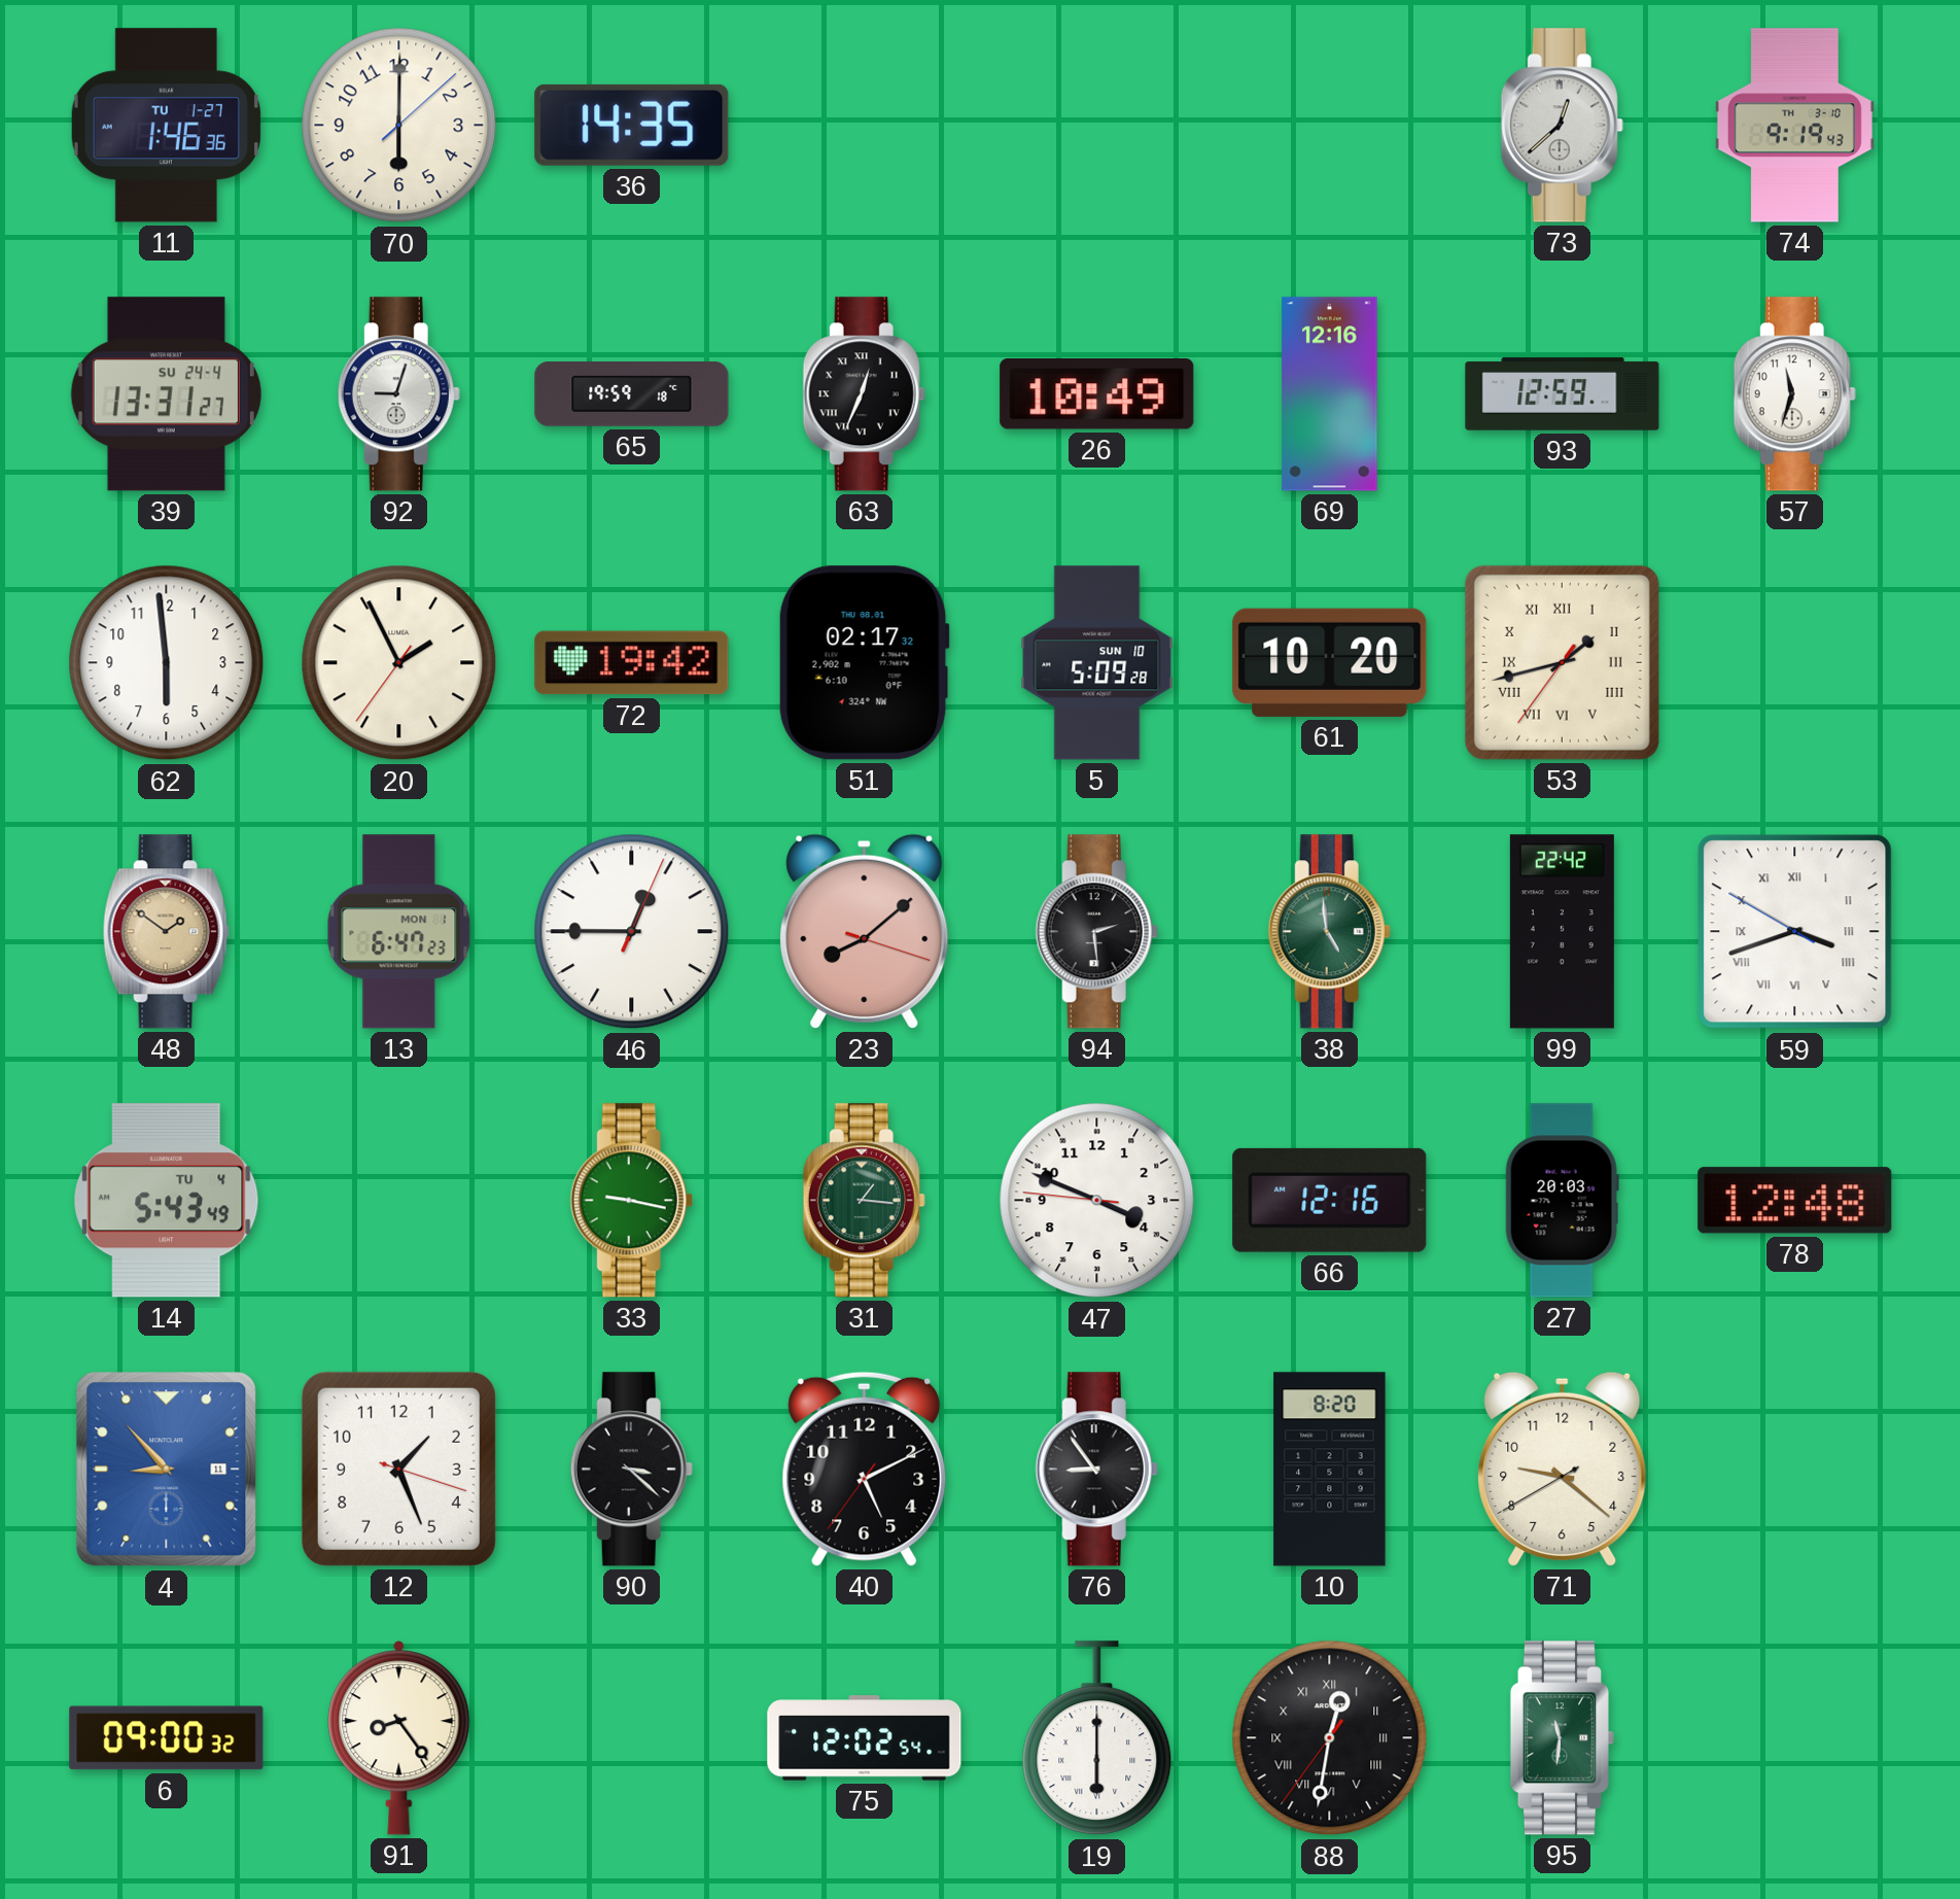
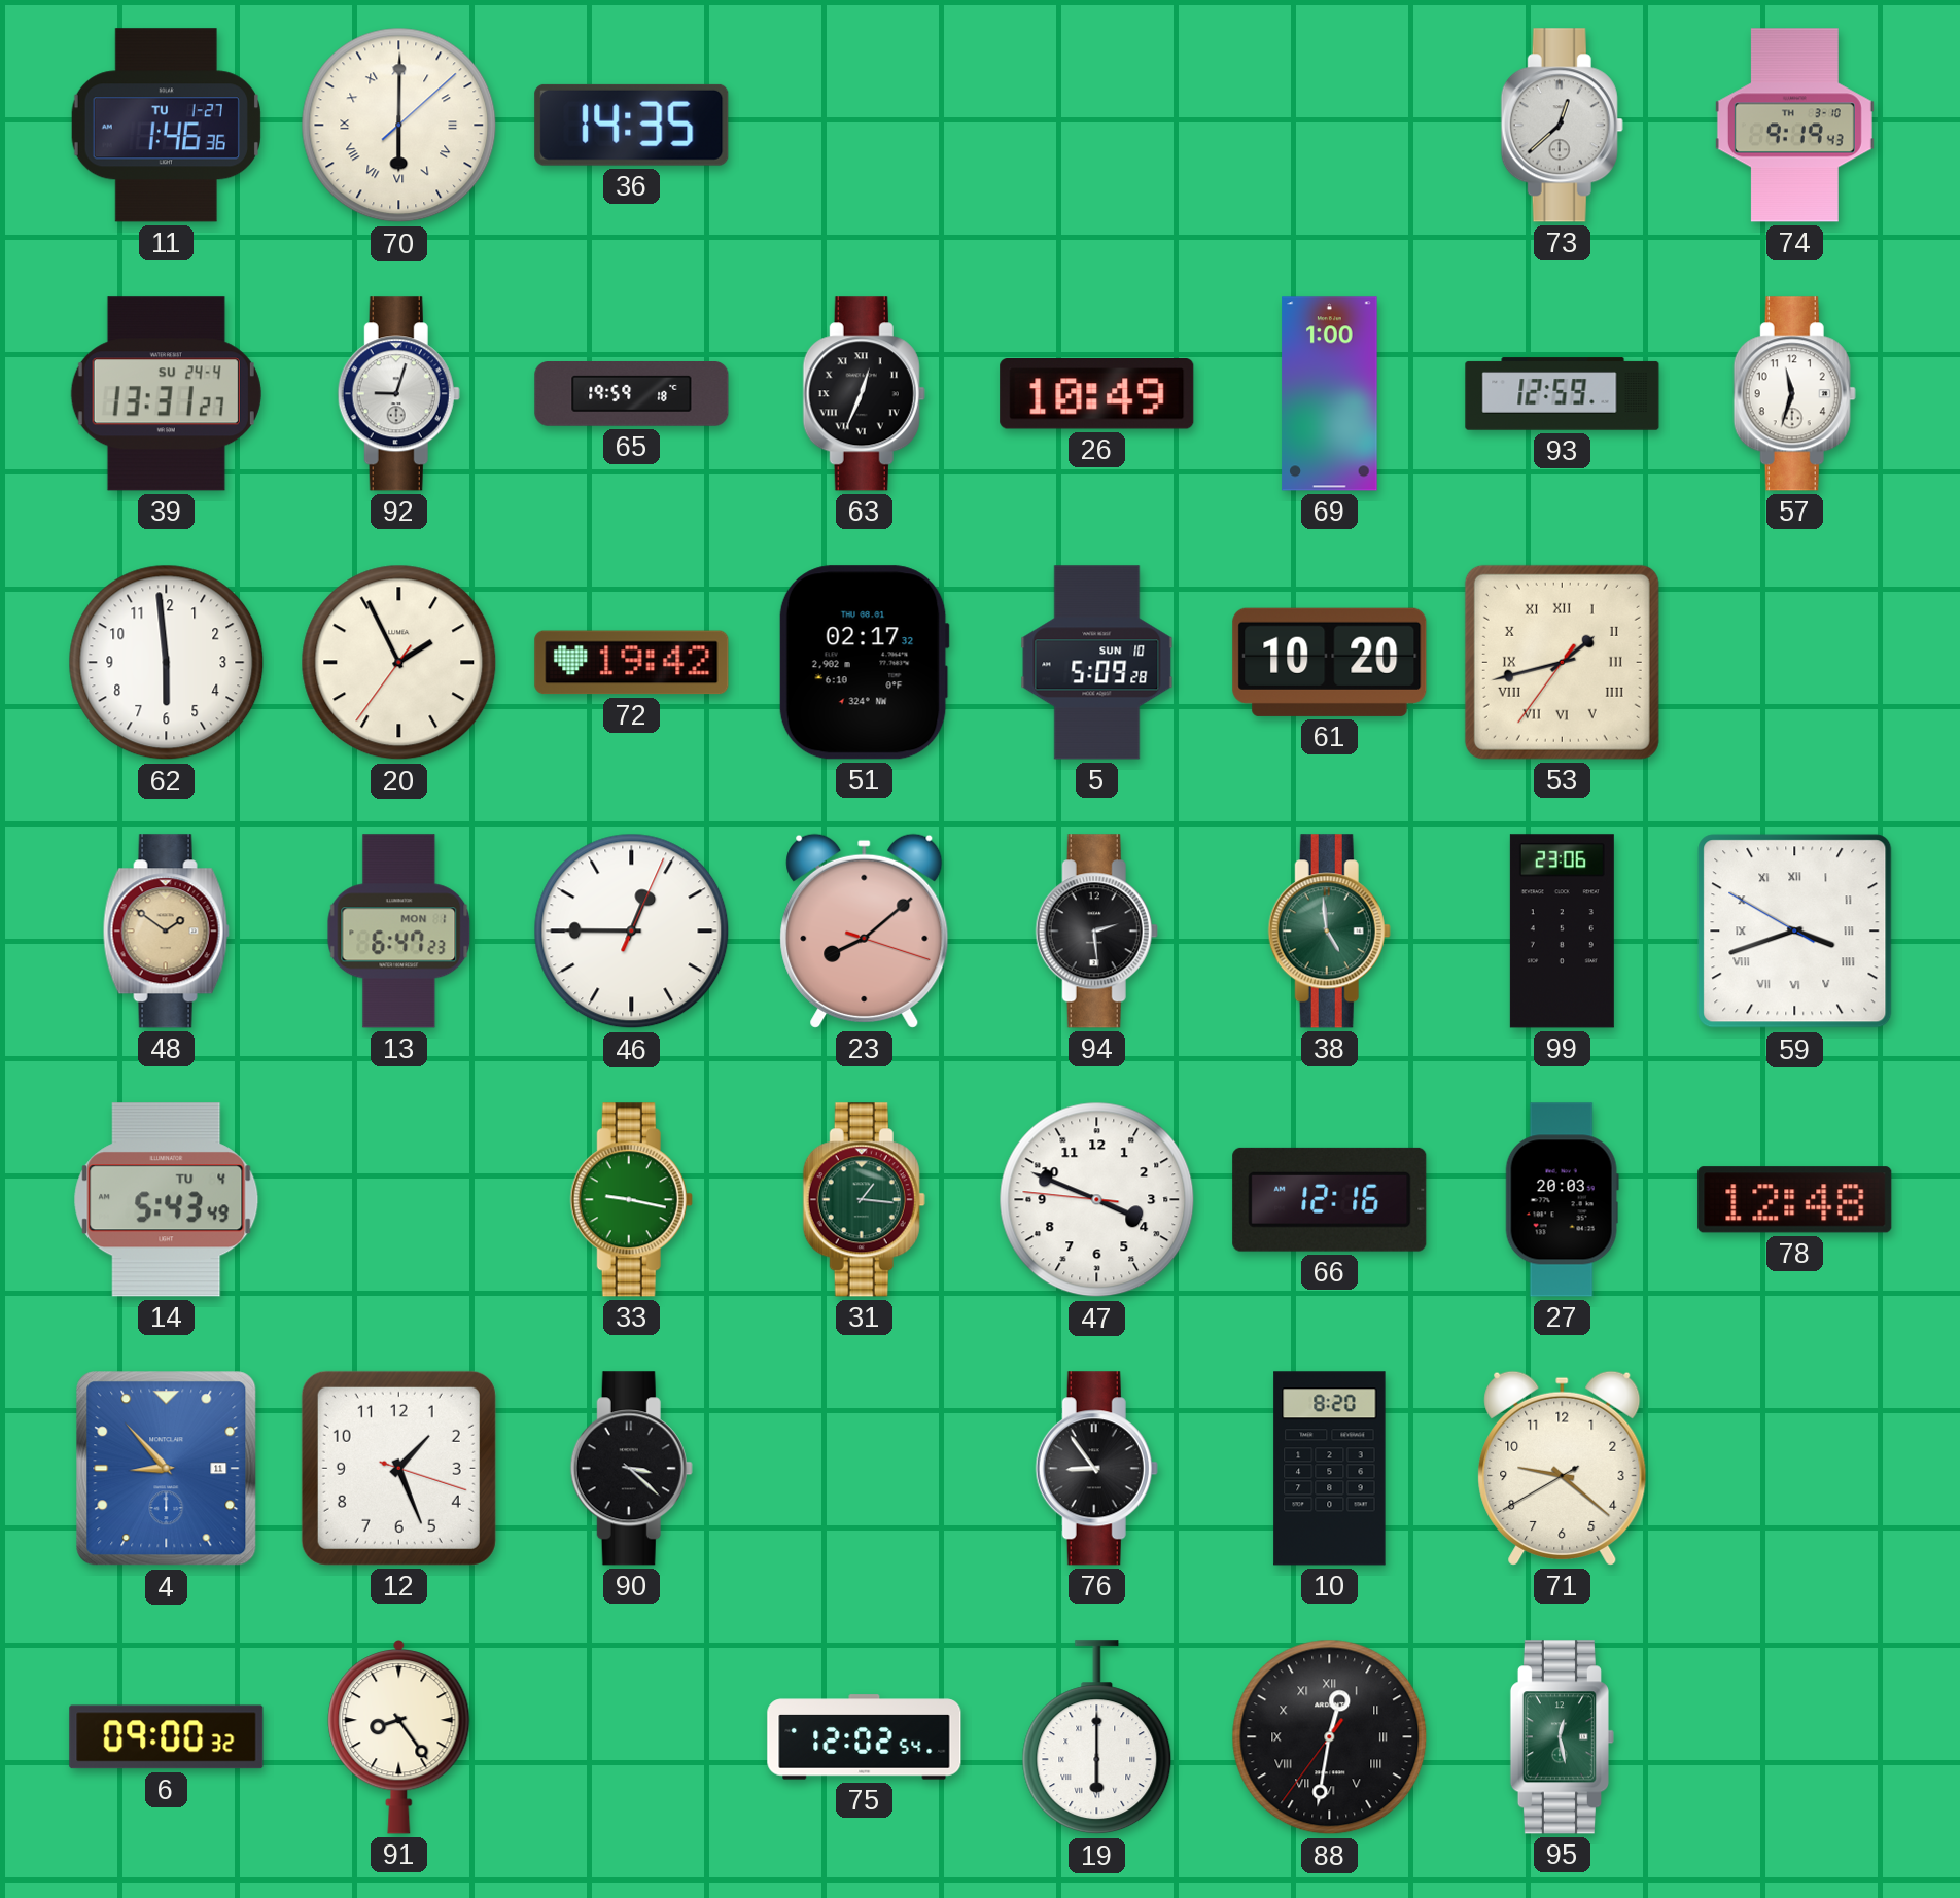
70 numerals: Arabic -> Roman (399, 126)
69: 12:16 -> 1:00 (1330, 394)
99: 22:42 -> 23:06 (1562, 932)
40: 5:10 -> none (865, 1469)
95: 11:31 -> 12:28 (1562, 1737)
